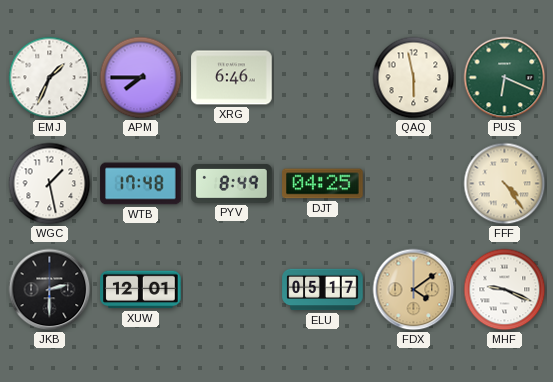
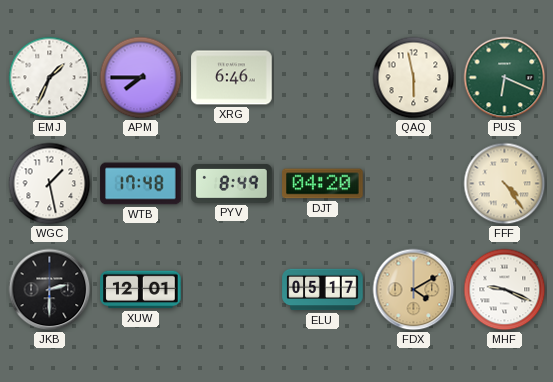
DJT: 04:25 -> 04:20 (323, 184)
FDX: 4:09 -> 4:10 (414, 290)
